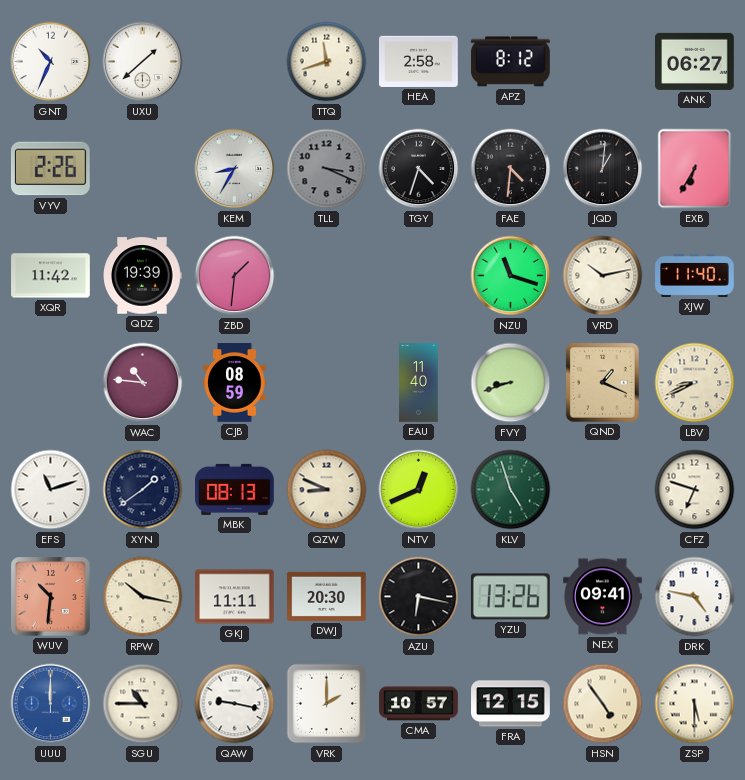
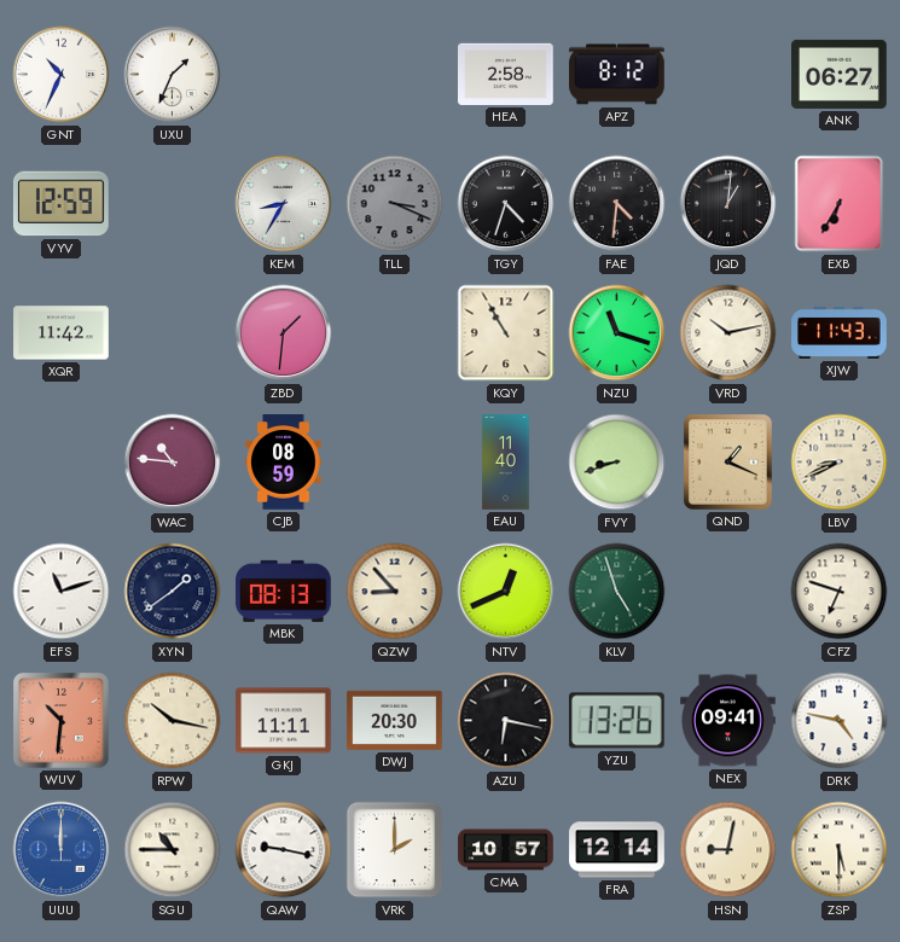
UXU: 1:38 -> 1:34 (173, 75)
TTQ: 11:42 -> none (327, 62)
VYV: 2:26 -> 12:59 (62, 204)
QDZ: 19:39 -> none (142, 276)
KQY: none -> 10:55 (506, 333)
XJW: 11:40 -> 11:43 (840, 332)
QZW: 8:49 -> 8:53 (395, 592)
FRA: 12:15 -> 12:14 (617, 850)
HSN: 4:54 -> 9:02 (728, 850)
